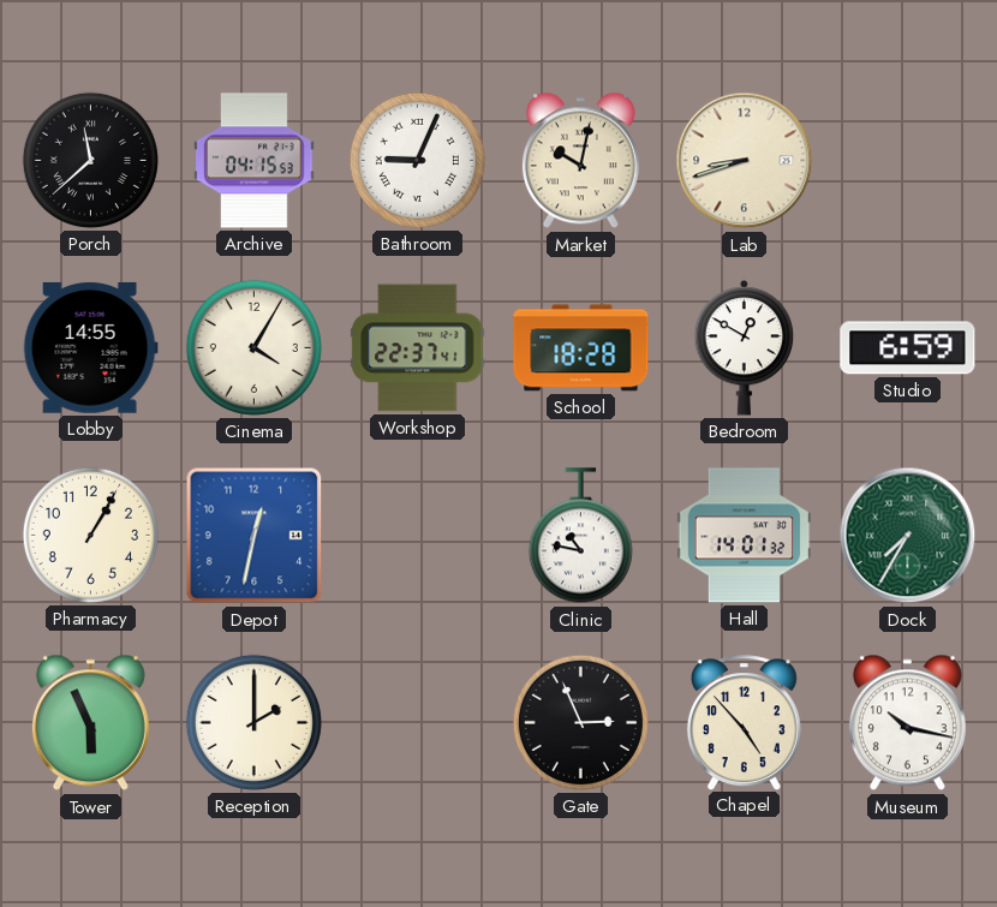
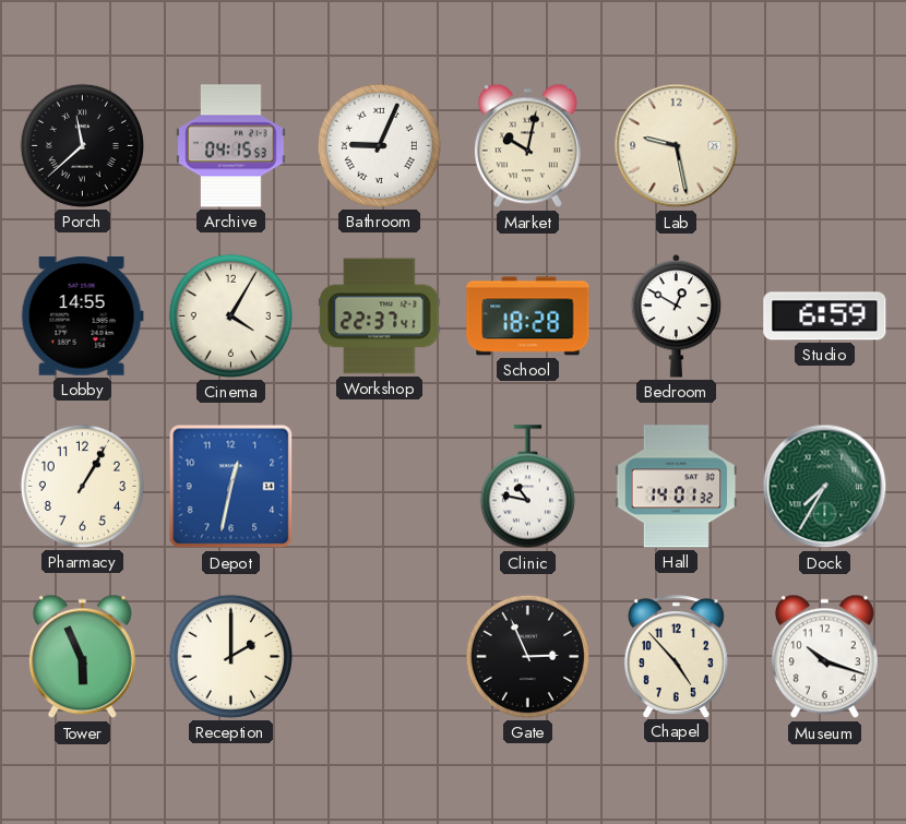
Lab: 8:42 -> 9:28 (677, 146)
Museum: 10:17 -> 10:18 (824, 657)
